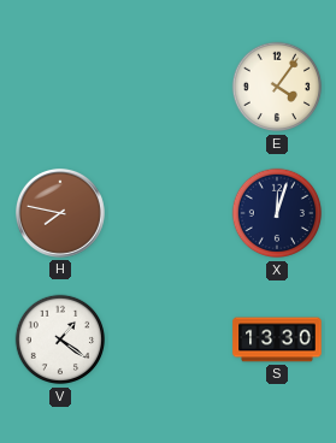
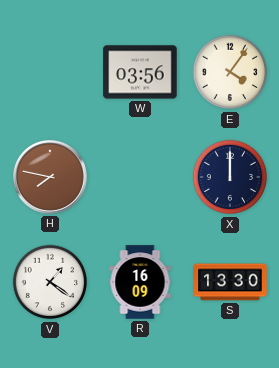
W: none -> 03:56 (140, 72)
X: 12:03 -> 12:00 (230, 177)
R: none -> 16:09 (140, 282)
